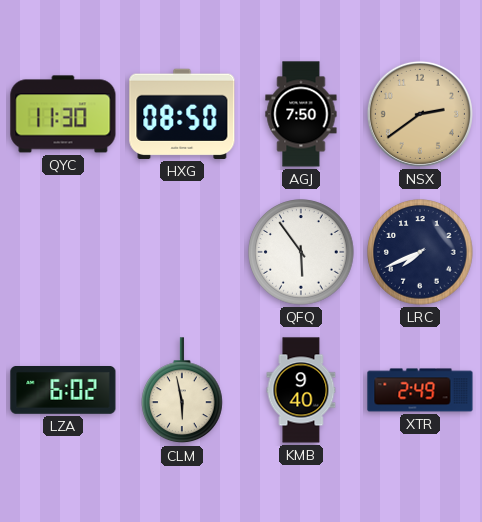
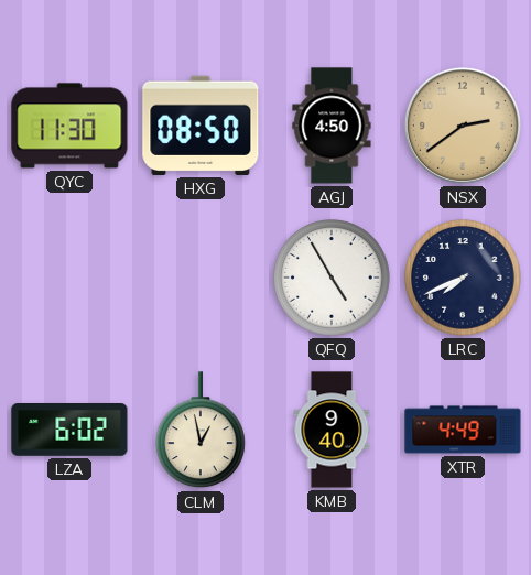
AGJ: 7:50 -> 4:50 (332, 126)
QFQ: 5:54 -> 4:55 (332, 278)
CLM: 5:58 -> 12:58 (202, 431)
XTR: 2:49 -> 4:49 (463, 430)
